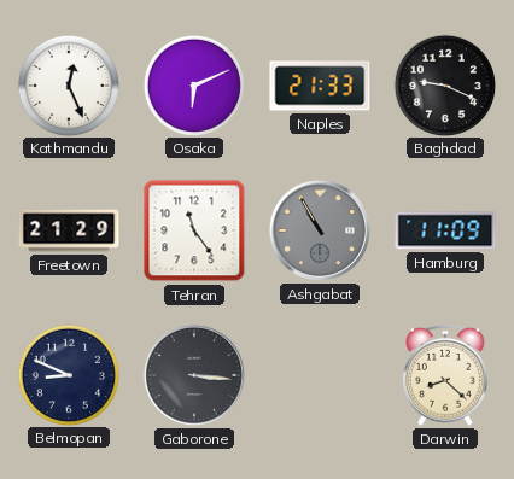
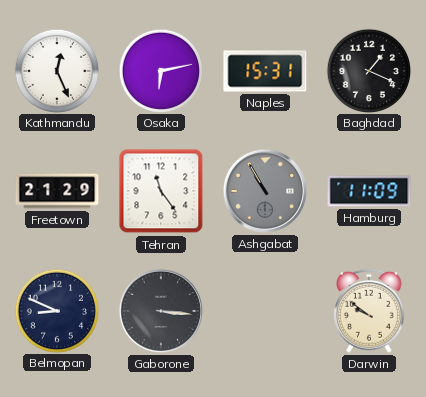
Osaka: 6:11 -> 6:13 (160, 70)
Naples: 21:33 -> 15:31 (265, 71)
Baghdad: 9:19 -> 1:19 (368, 70)
Darwin: 8:22 -> 9:51 (369, 311)
